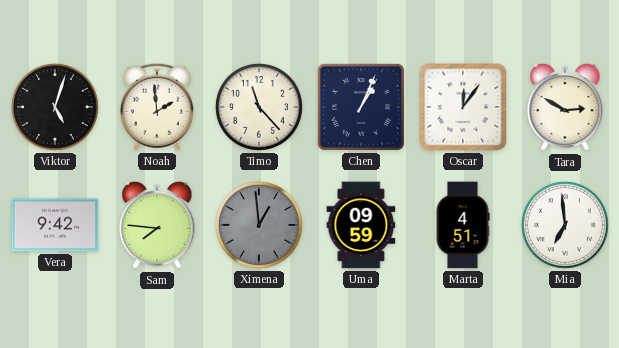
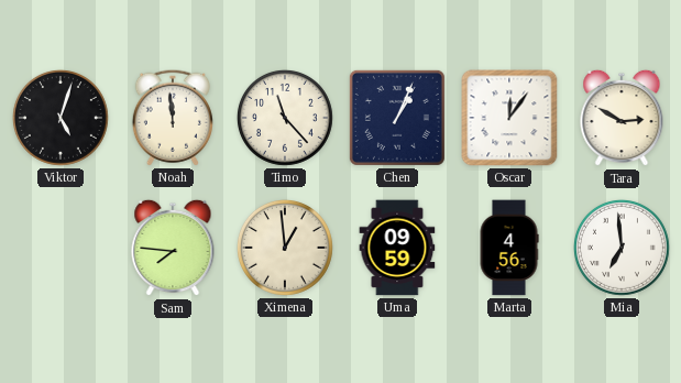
Noah: 1:59 -> 11:59 (173, 118)
Vera: 9:42 -> none (55, 225)
Ximena dial: grey -> cream (285, 248)
Marta: 4:51 -> 4:56 (509, 248)
